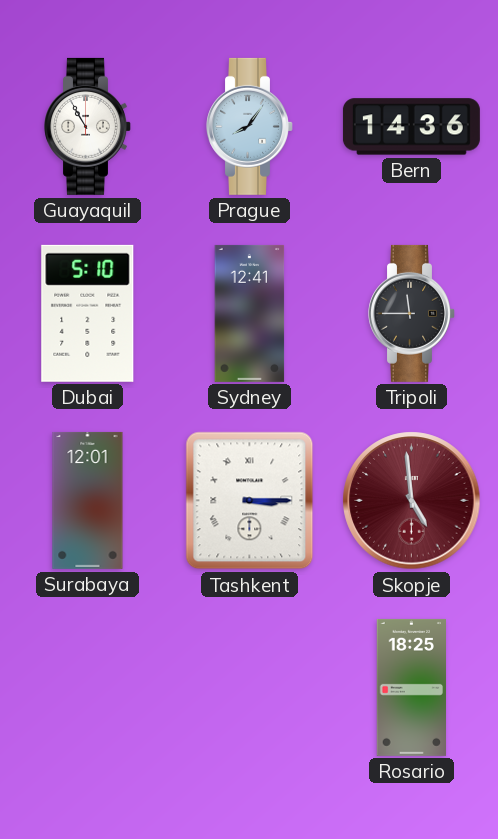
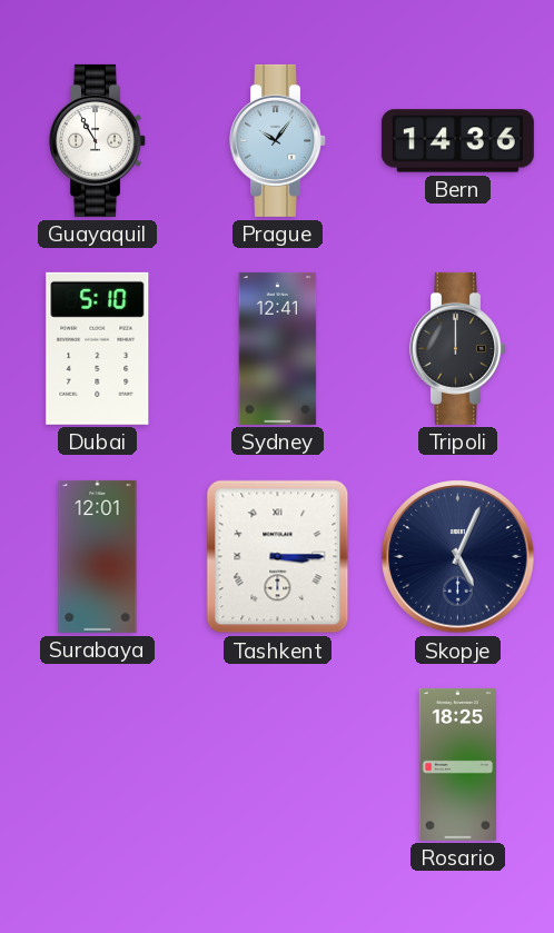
Prague: 8:06 -> 10:06 (278, 140)
Tripoli: 11:45 -> 12:00 (458, 348)
Skopje: 4:59 -> 5:04 (458, 557)
Skopje dial: burgundy -> navy (458, 557)
